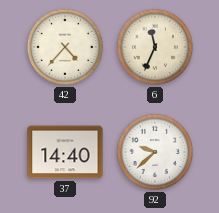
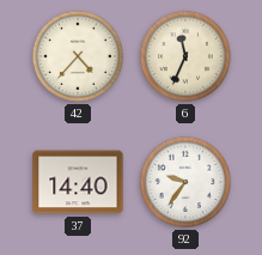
92: 9:38 -> 9:36 (185, 182)
